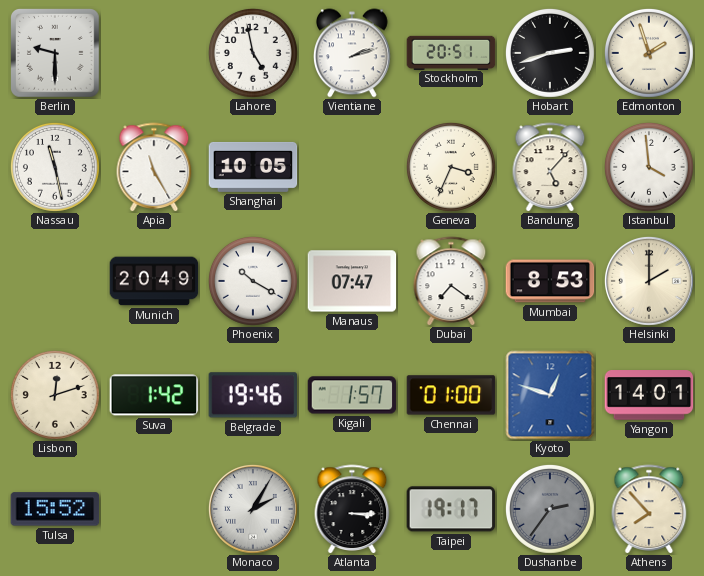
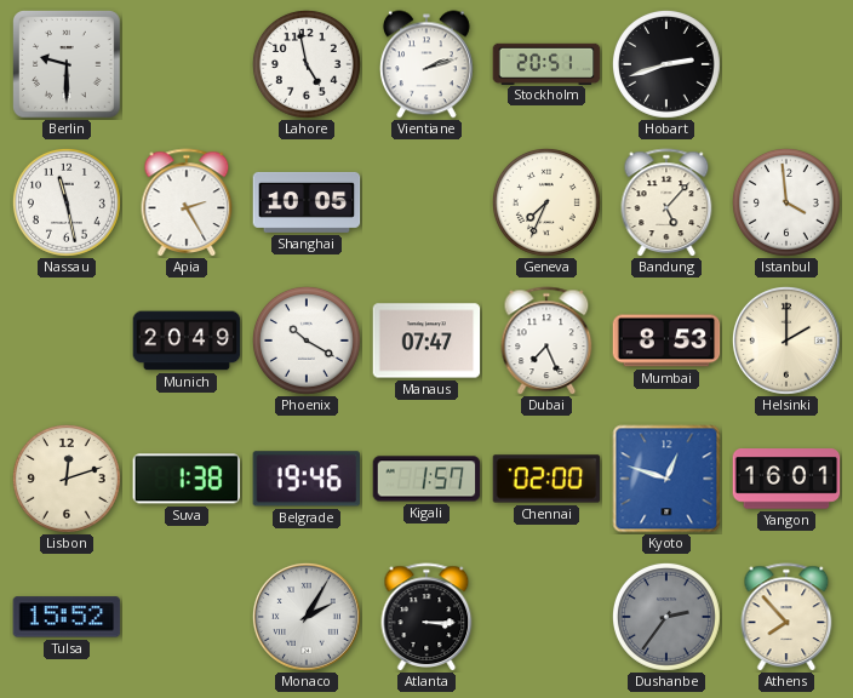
Edmonton: 1:57 -> none (649, 53)
Apia: 11:25 -> 2:25 (187, 202)
Geneva: 3:34 -> 7:34 (546, 202)
Dubai: 7:21 -> 7:26 (546, 341)
Suva: 1:42 -> 1:38 (187, 479)
Chennai: 01:00 -> 02:00 (546, 479)
Yangon: 14:01 -> 16:01 (786, 479)
Taipei: 19:17 -> none (451, 509)
